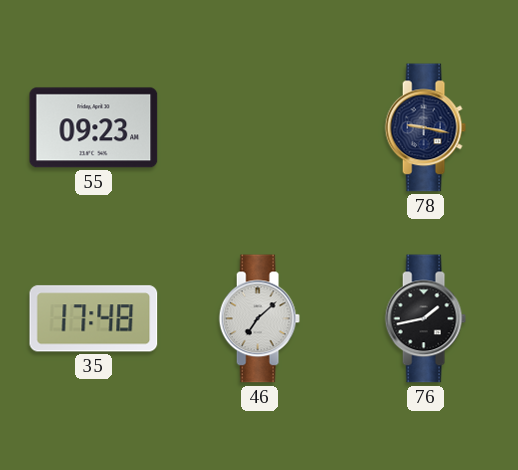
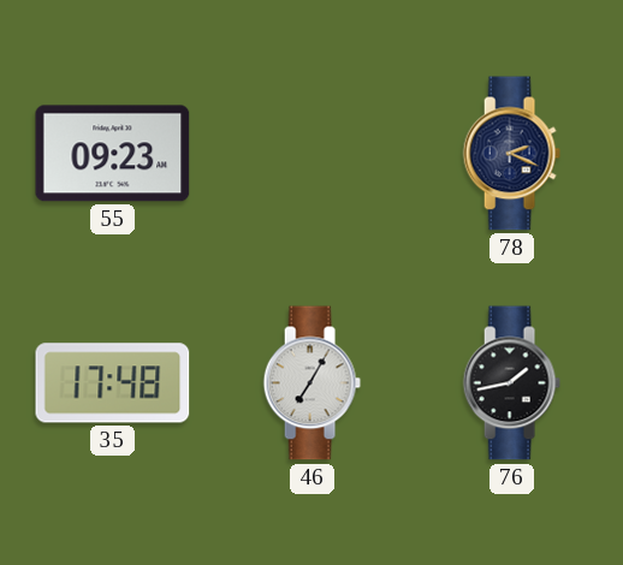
78: 9:17 -> 2:19 (511, 154)
46: 7:08 -> 7:05 (311, 383)
